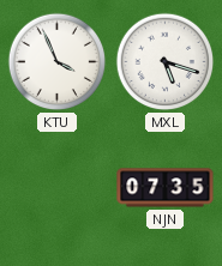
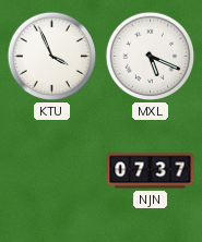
MXL: 5:18 -> 5:19 (151, 57)
NJN: 07:35 -> 07:37 (151, 171)
